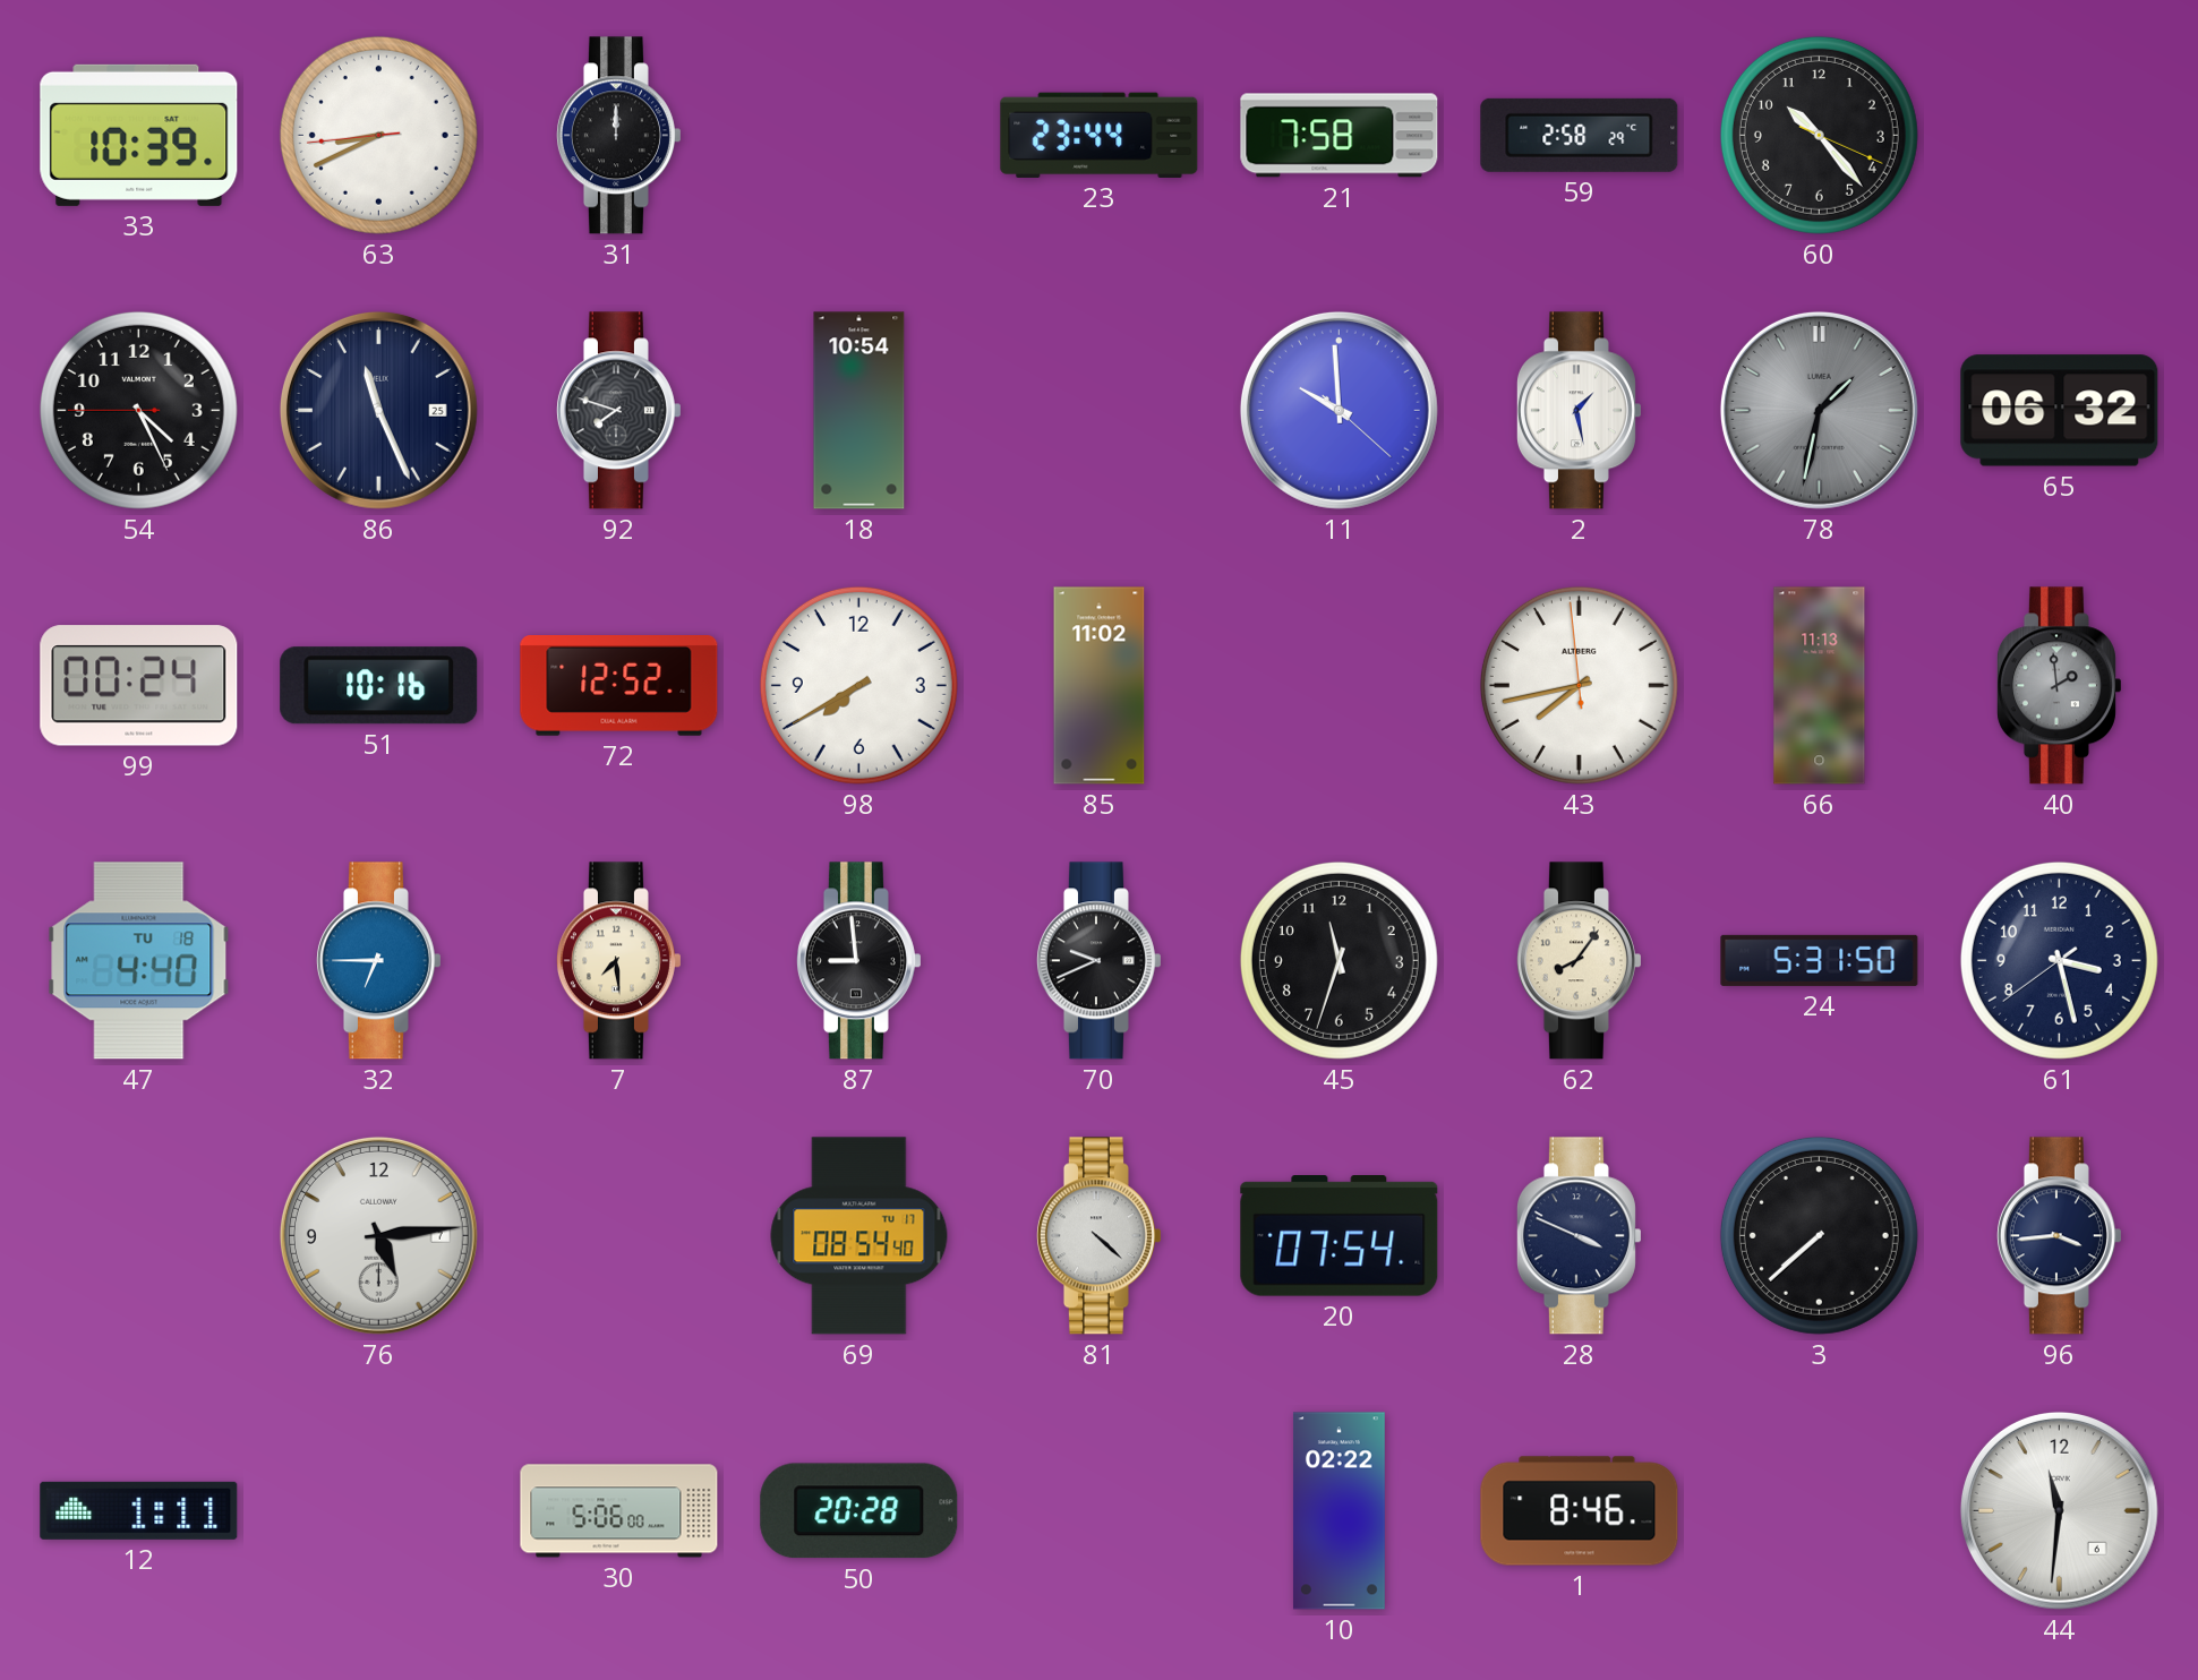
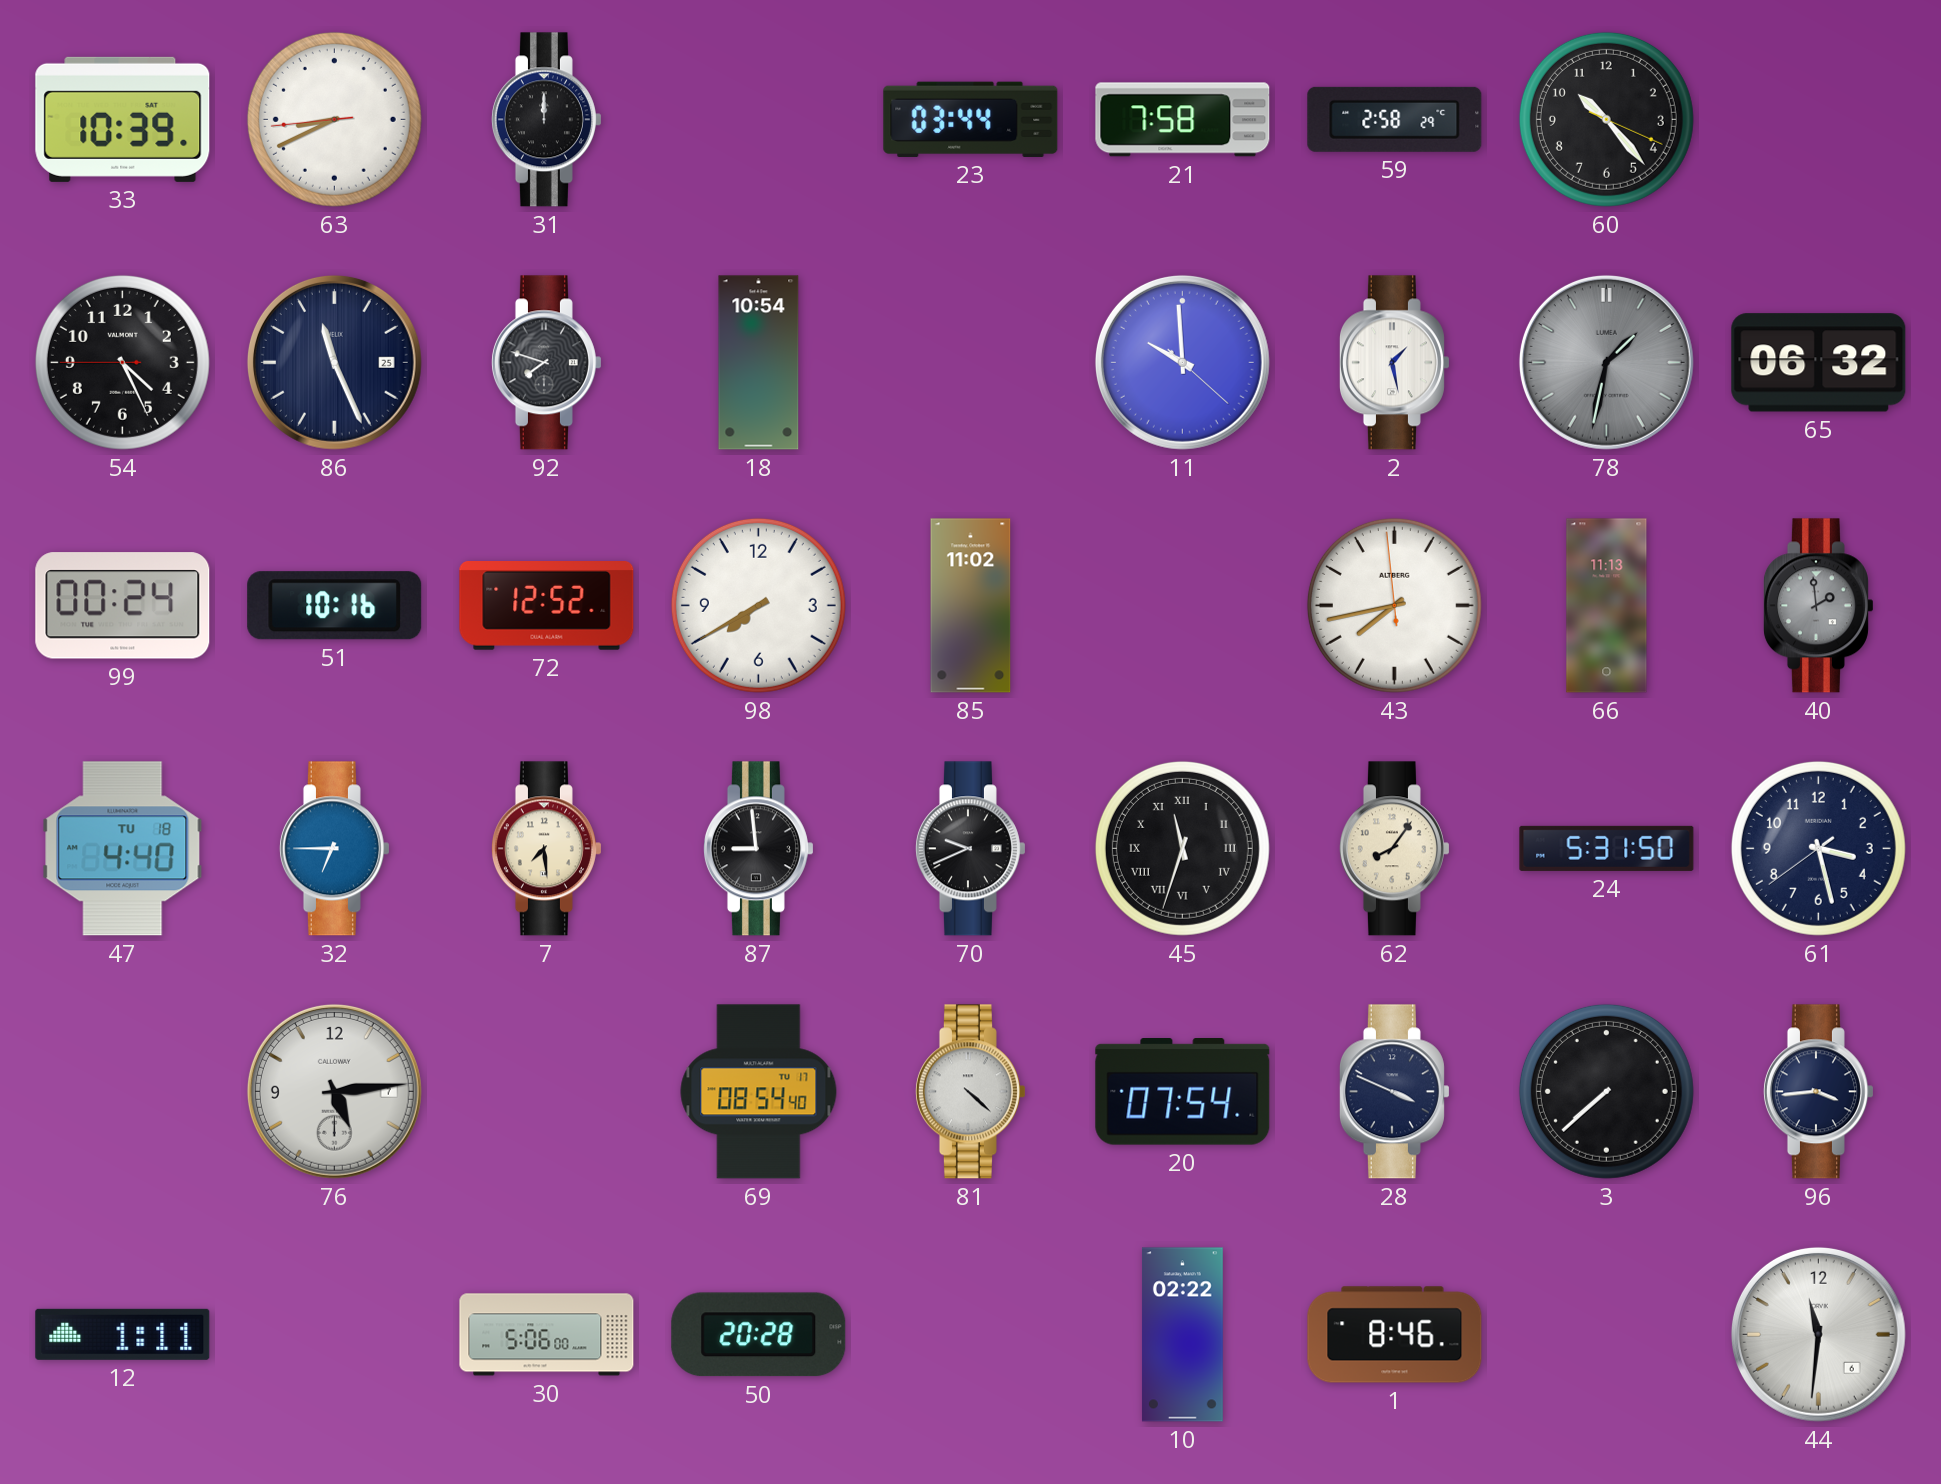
23: 23:44 -> 03:44 (971, 119)
45 numerals: Arabic -> Roman (1182, 848)
